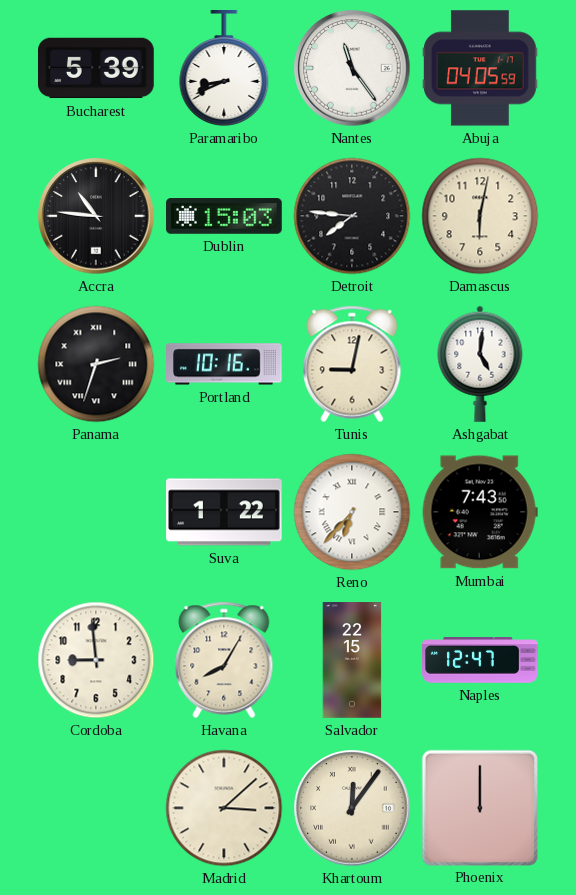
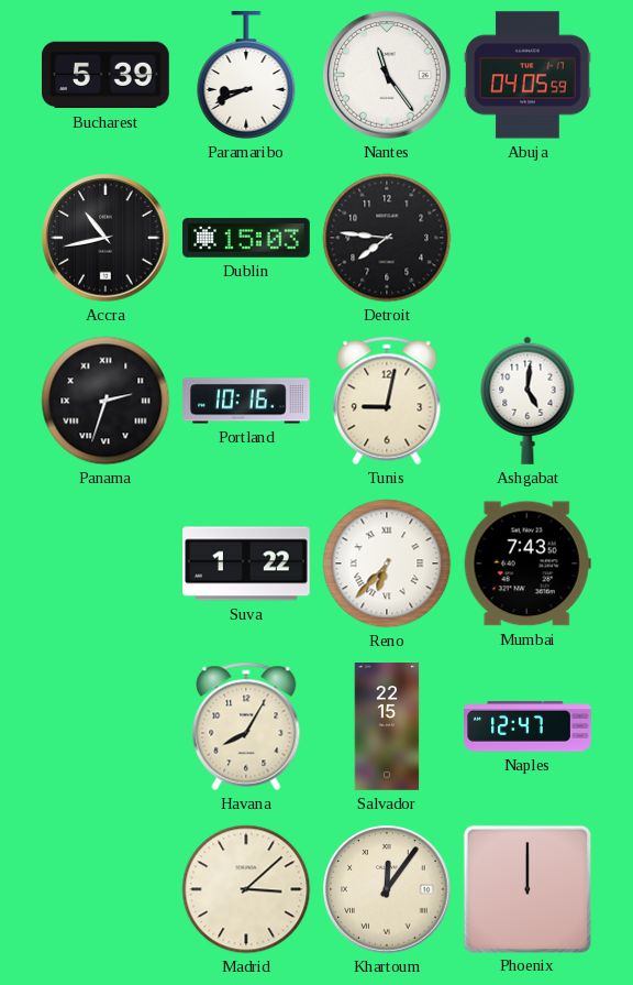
Accra: 10:46 -> 10:43 (105, 238)
Damascus: 6:02 -> none (480, 216)
Cordoba: 8:59 -> none (96, 660)
